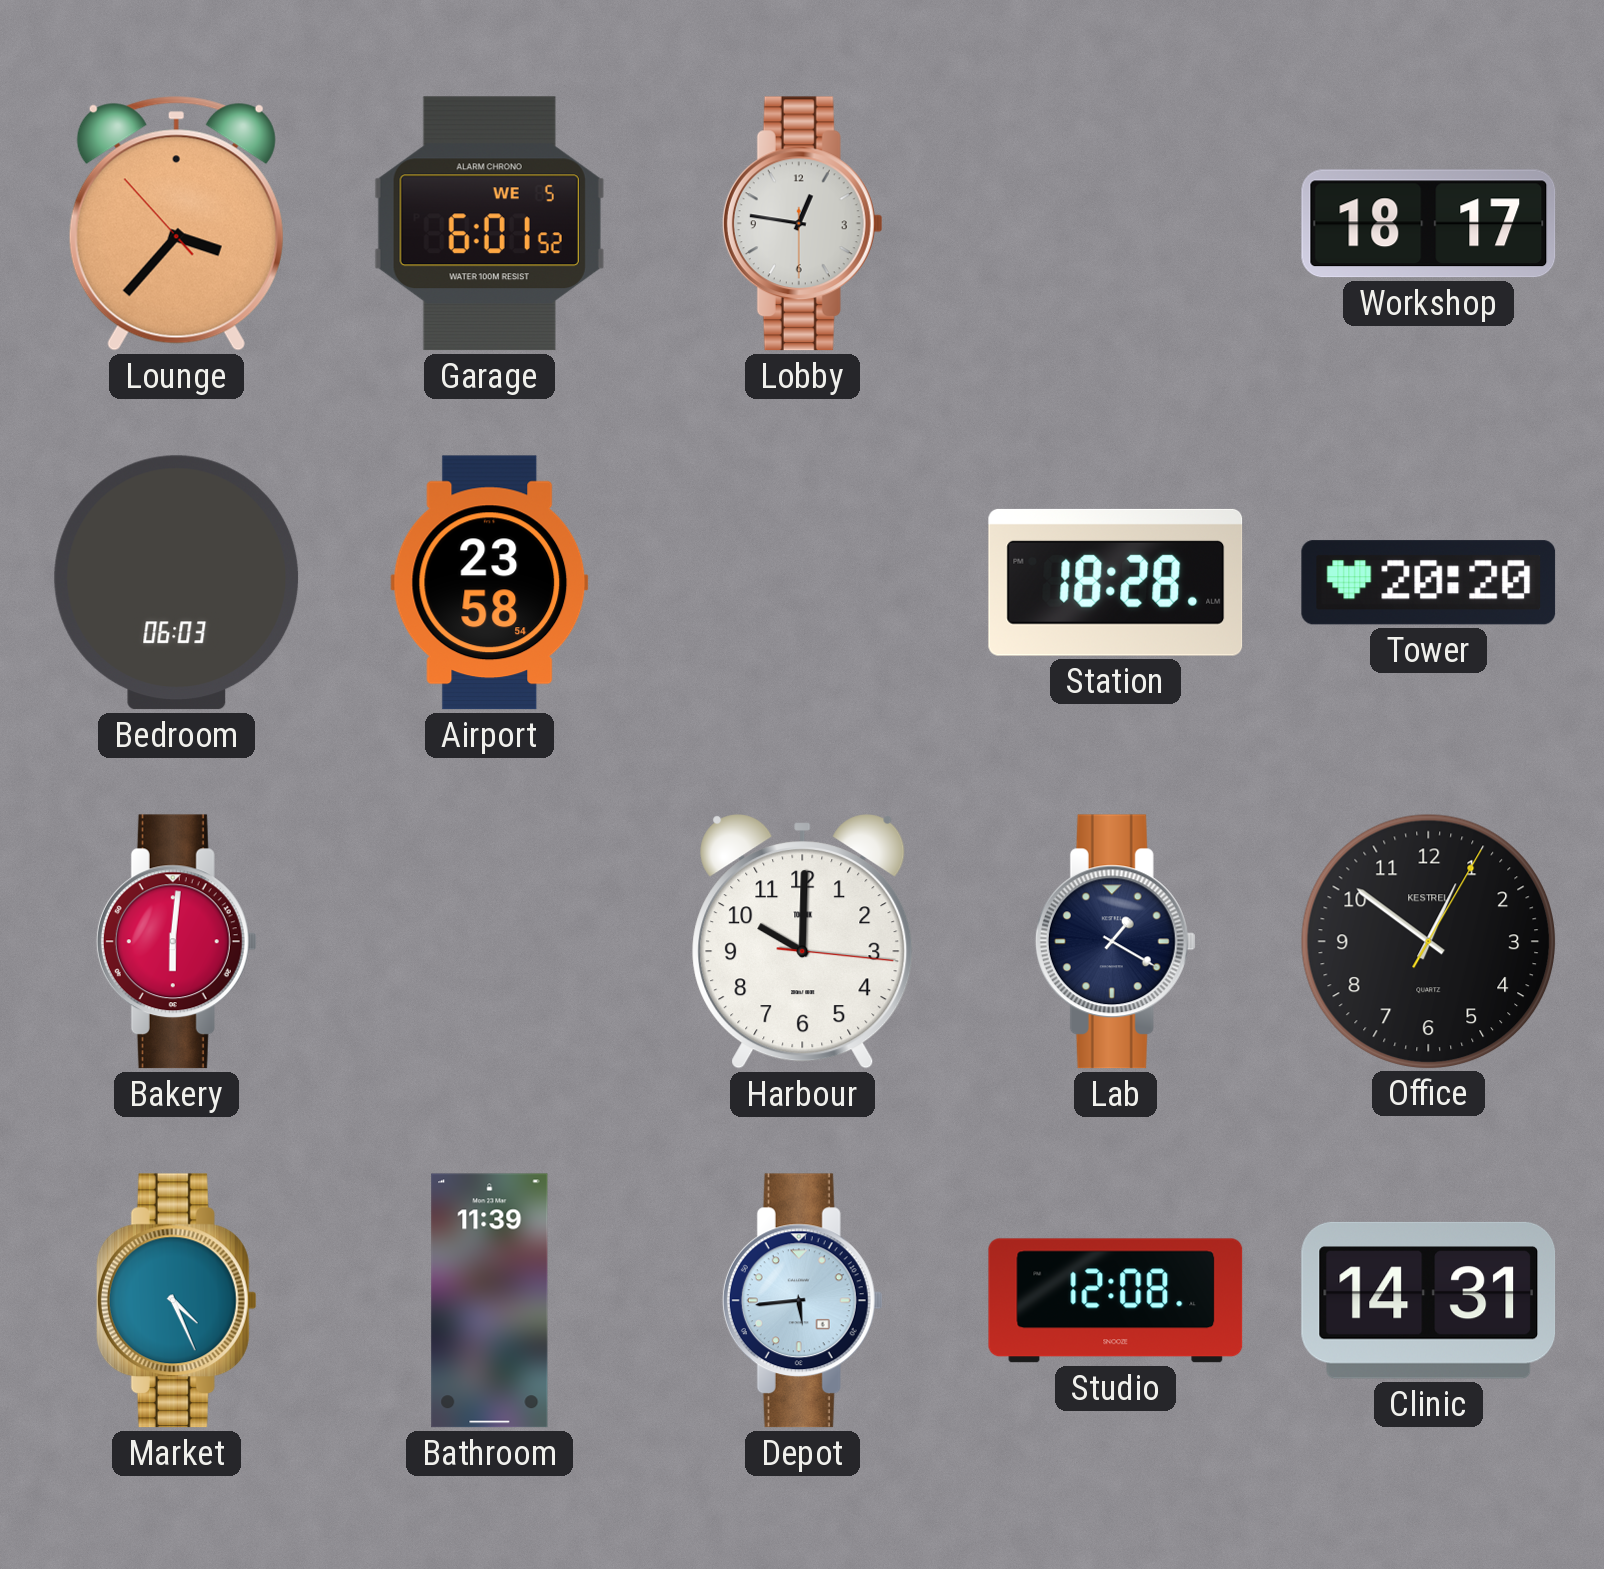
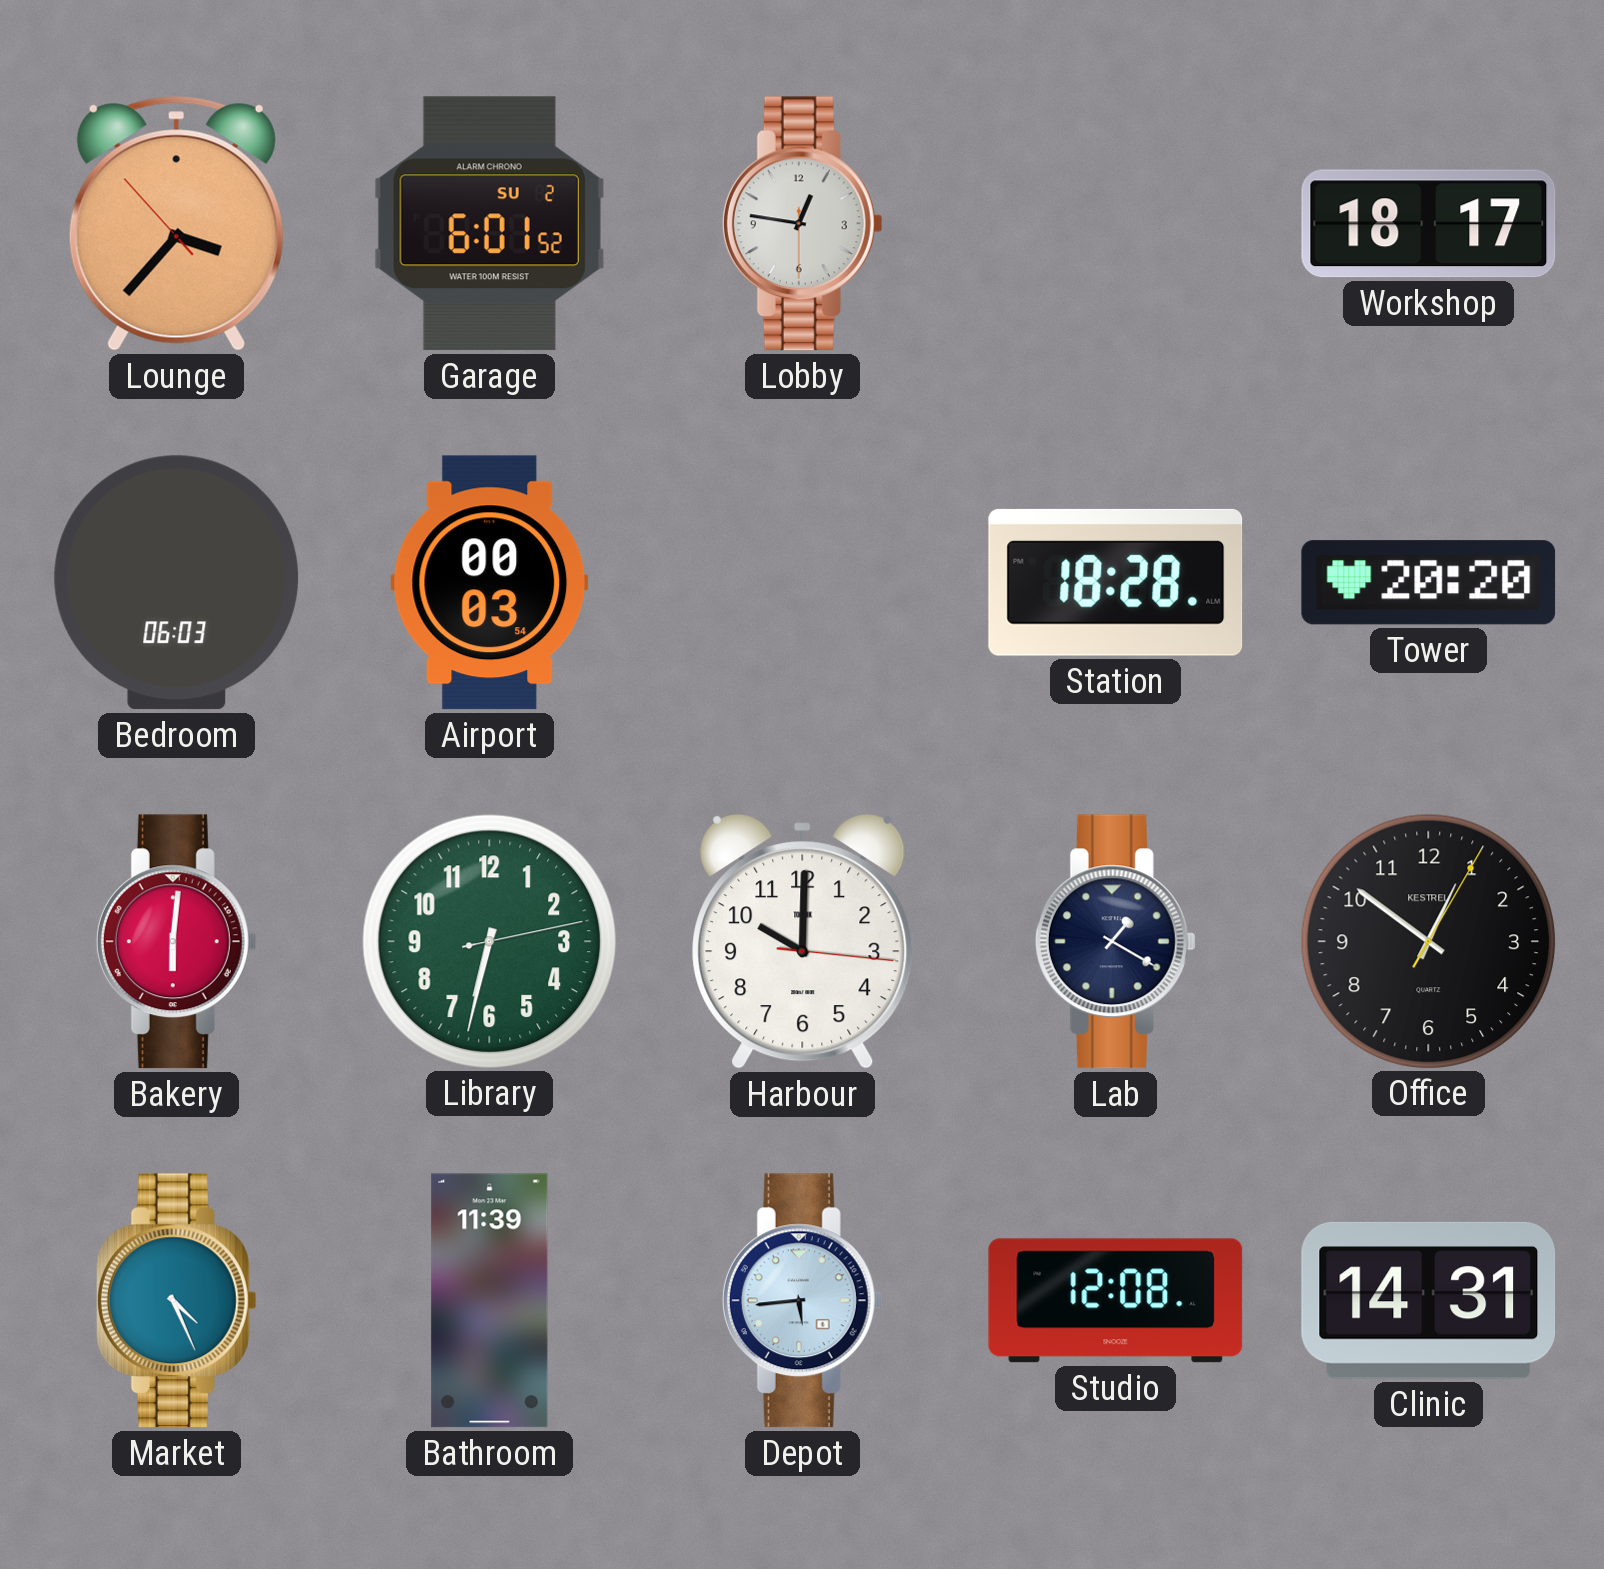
Garage date: WE 5 -> SU 2 (489, 224)
Airport: 23:58 -> 00:03 (490, 583)
Library: none -> 6:32 (489, 941)
